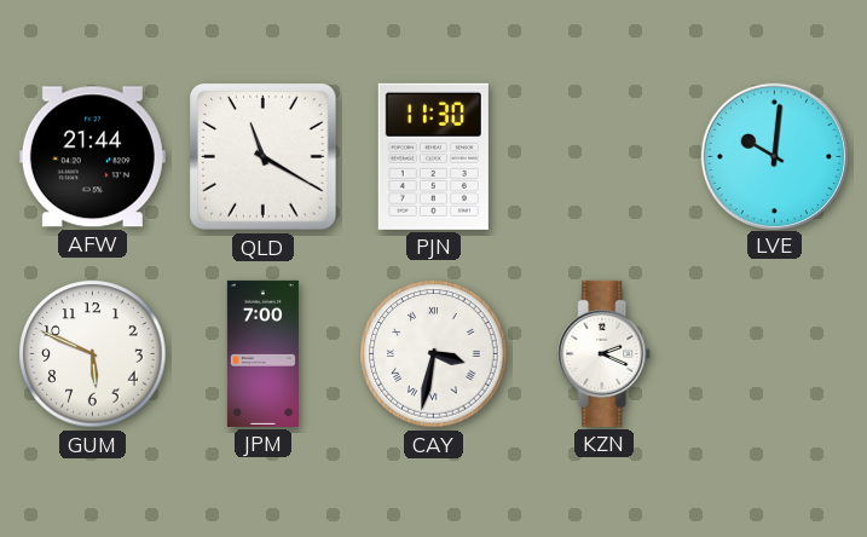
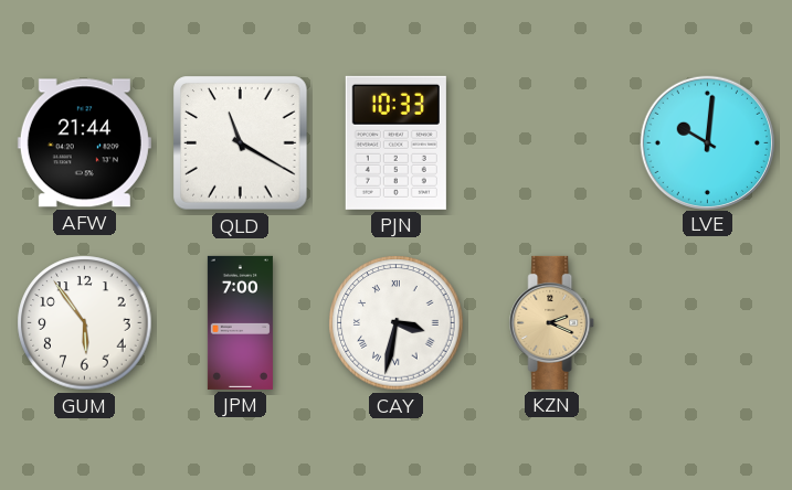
PJN: 11:30 -> 10:33 (395, 142)
GUM: 5:49 -> 5:54 (85, 323)
KZN dial: white -> champagne (552, 322)
